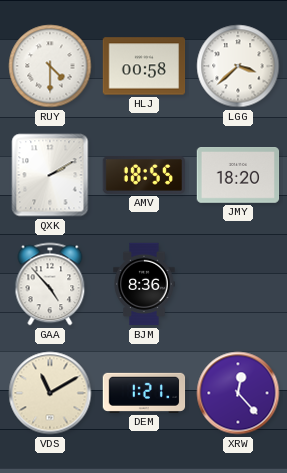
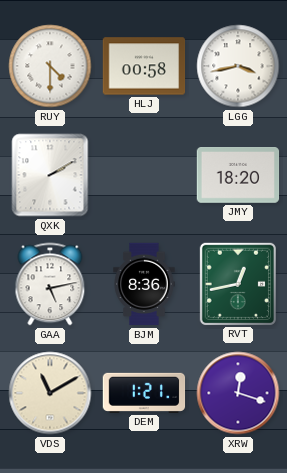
LGG: 3:38 -> 3:43 (238, 66)
AMV: 18:55 -> none (144, 176)
GAA: 4:53 -> 5:13 (50, 284)
RVT: none -> 12:43 (237, 283)
XRW: 12:23 -> 12:18 (238, 393)
